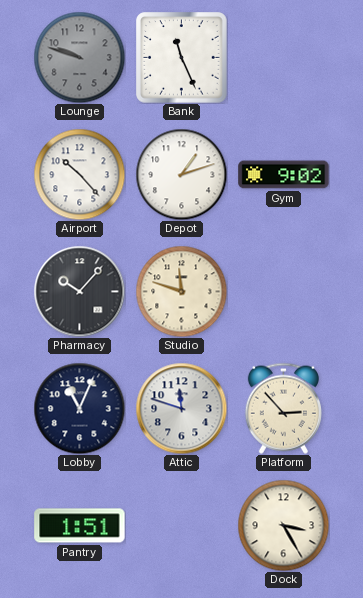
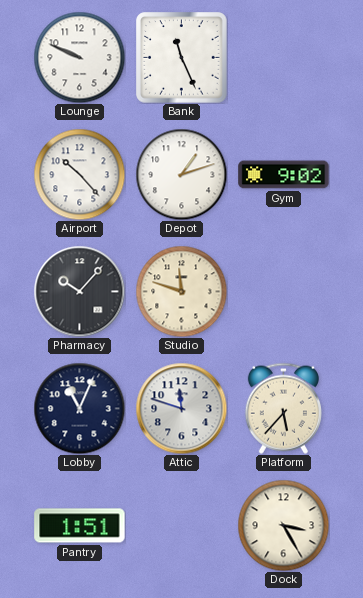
Lounge: 9:48 -> 9:49 (79, 57)
Lounge dial: grey -> white (79, 57)
Platform: 2:53 -> 5:37 (283, 408)
